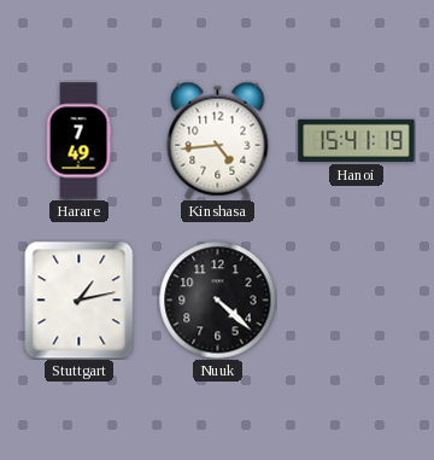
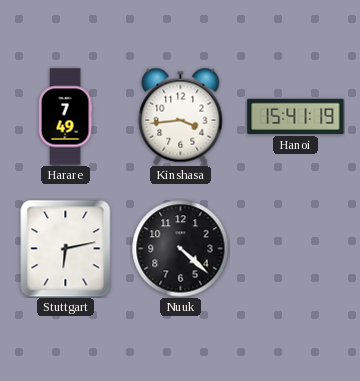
Kinshasa: 4:44 -> 3:44 (181, 116)
Stuttgart: 1:13 -> 6:13 (66, 248)
